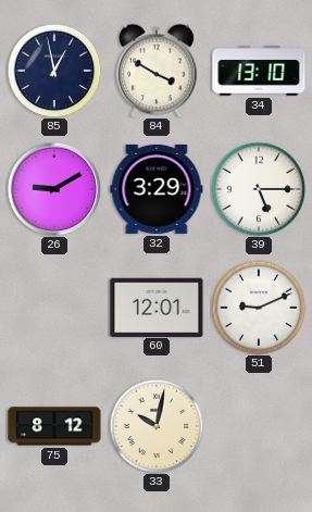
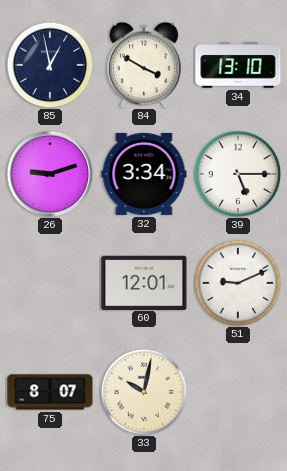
26: 9:10 -> 9:12 (50, 174)
32: 3:29 -> 3:34 (144, 174)
75: 8:12 -> 8:07 (50, 392)
